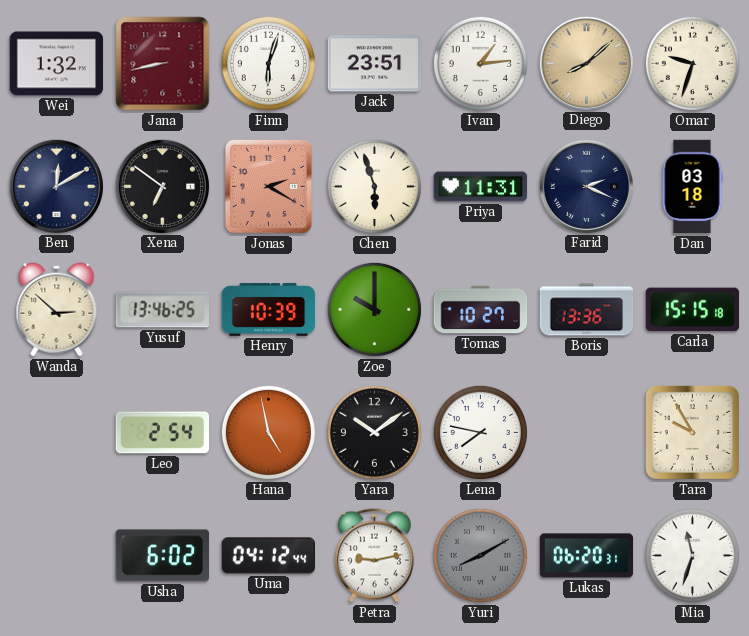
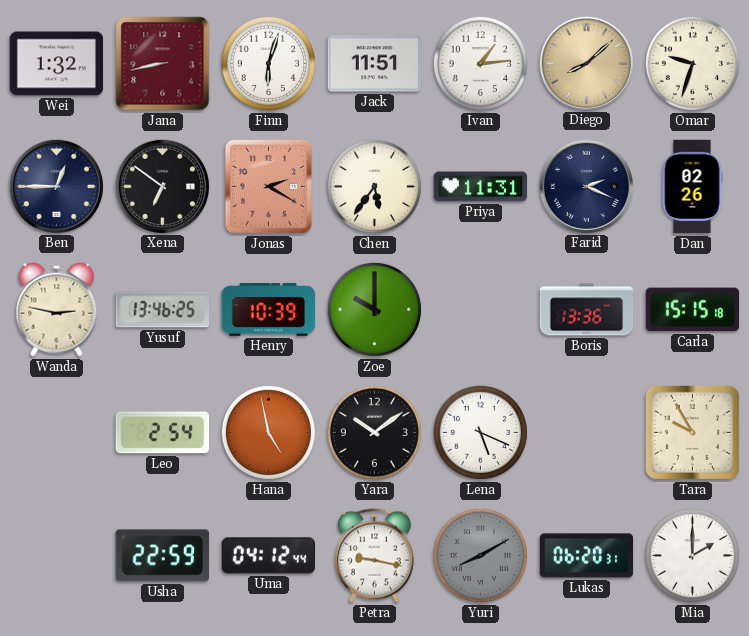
Jack: 23:51 -> 11:51 (375, 64)
Ben: 12:10 -> 12:45 (56, 186)
Chen: 5:57 -> 5:36 (374, 186)
Dan: 03:18 -> 02:26 (692, 187)
Wanda: 2:52 -> 2:47 (57, 310)
Tomas: 10:27 -> none (481, 310)
Lena: 7:47 -> 5:19 (480, 432)
Usha: 6:02 -> 22:59 (162, 556)
Petra: 9:13 -> 9:17 (374, 556)
Mia: 11:33 -> 2:00 (692, 555)
